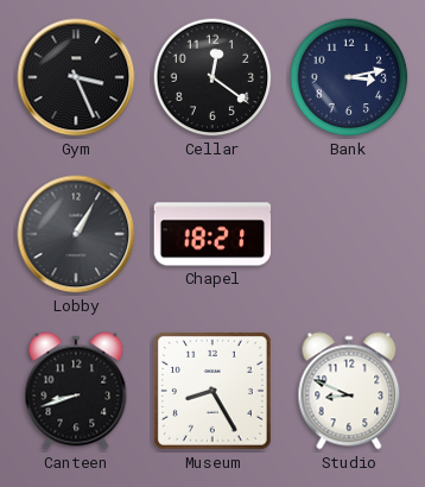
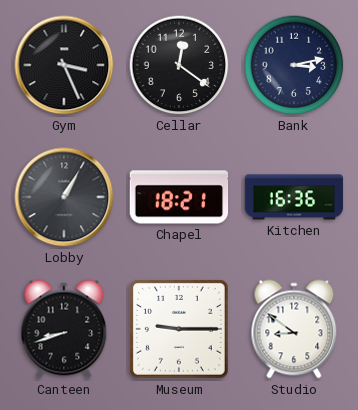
Kitchen: none -> 16:36 (294, 197)
Museum: 8:25 -> 9:15 (179, 329)
Studio: 8:49 -> 8:51 (294, 329)
